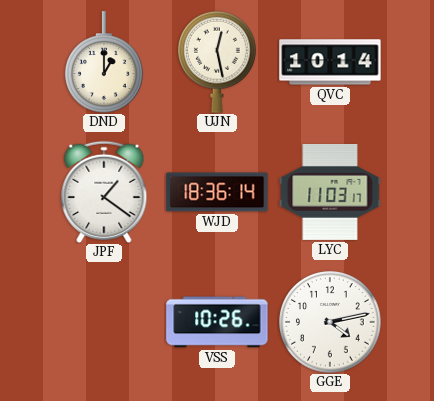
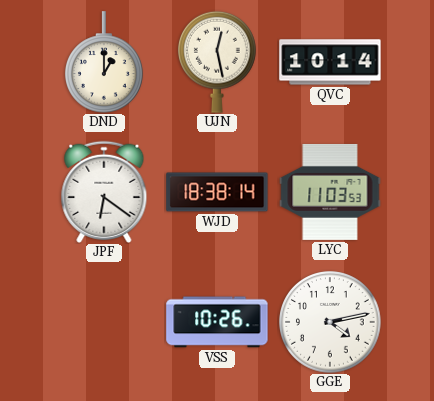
JPF: 1:21 -> 6:21 (104, 192)
WJD: 18:36 -> 18:38 (217, 192)
LYC: 11:03:17 -> 11:03:53 (330, 192)
